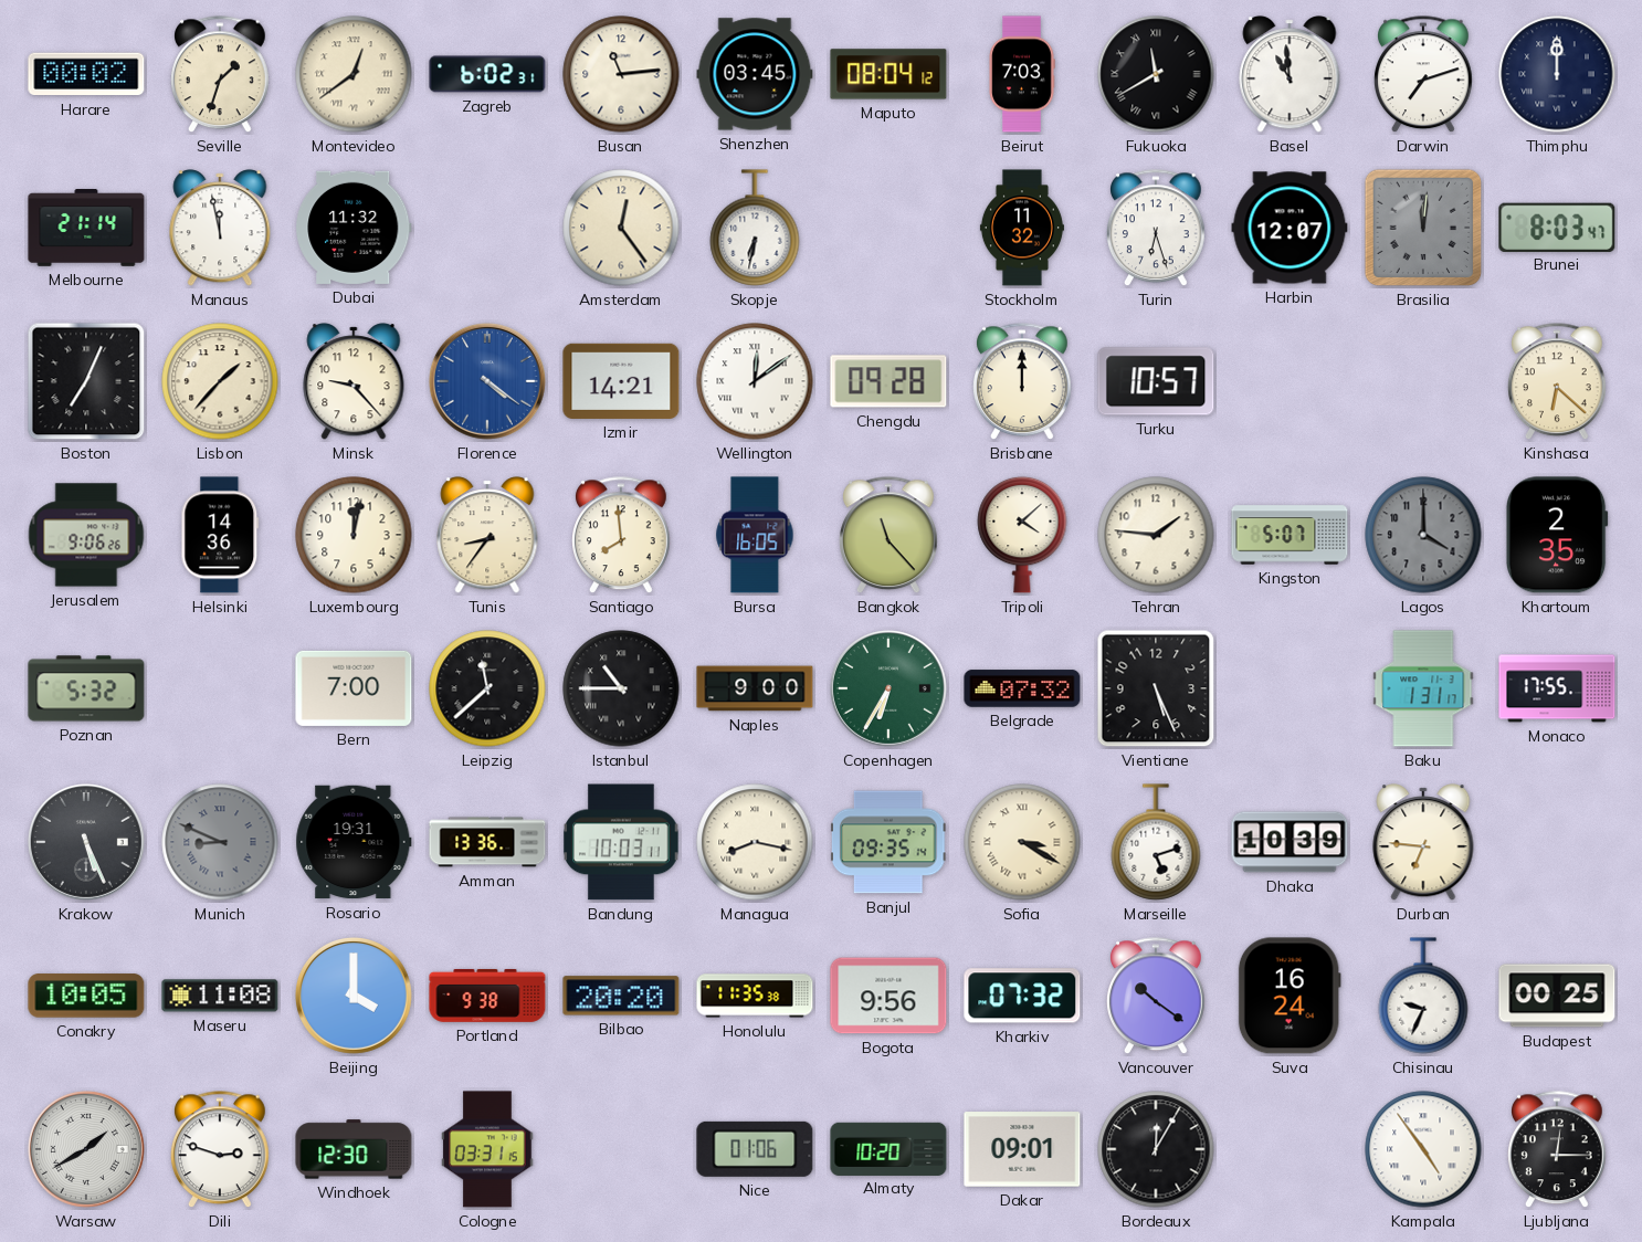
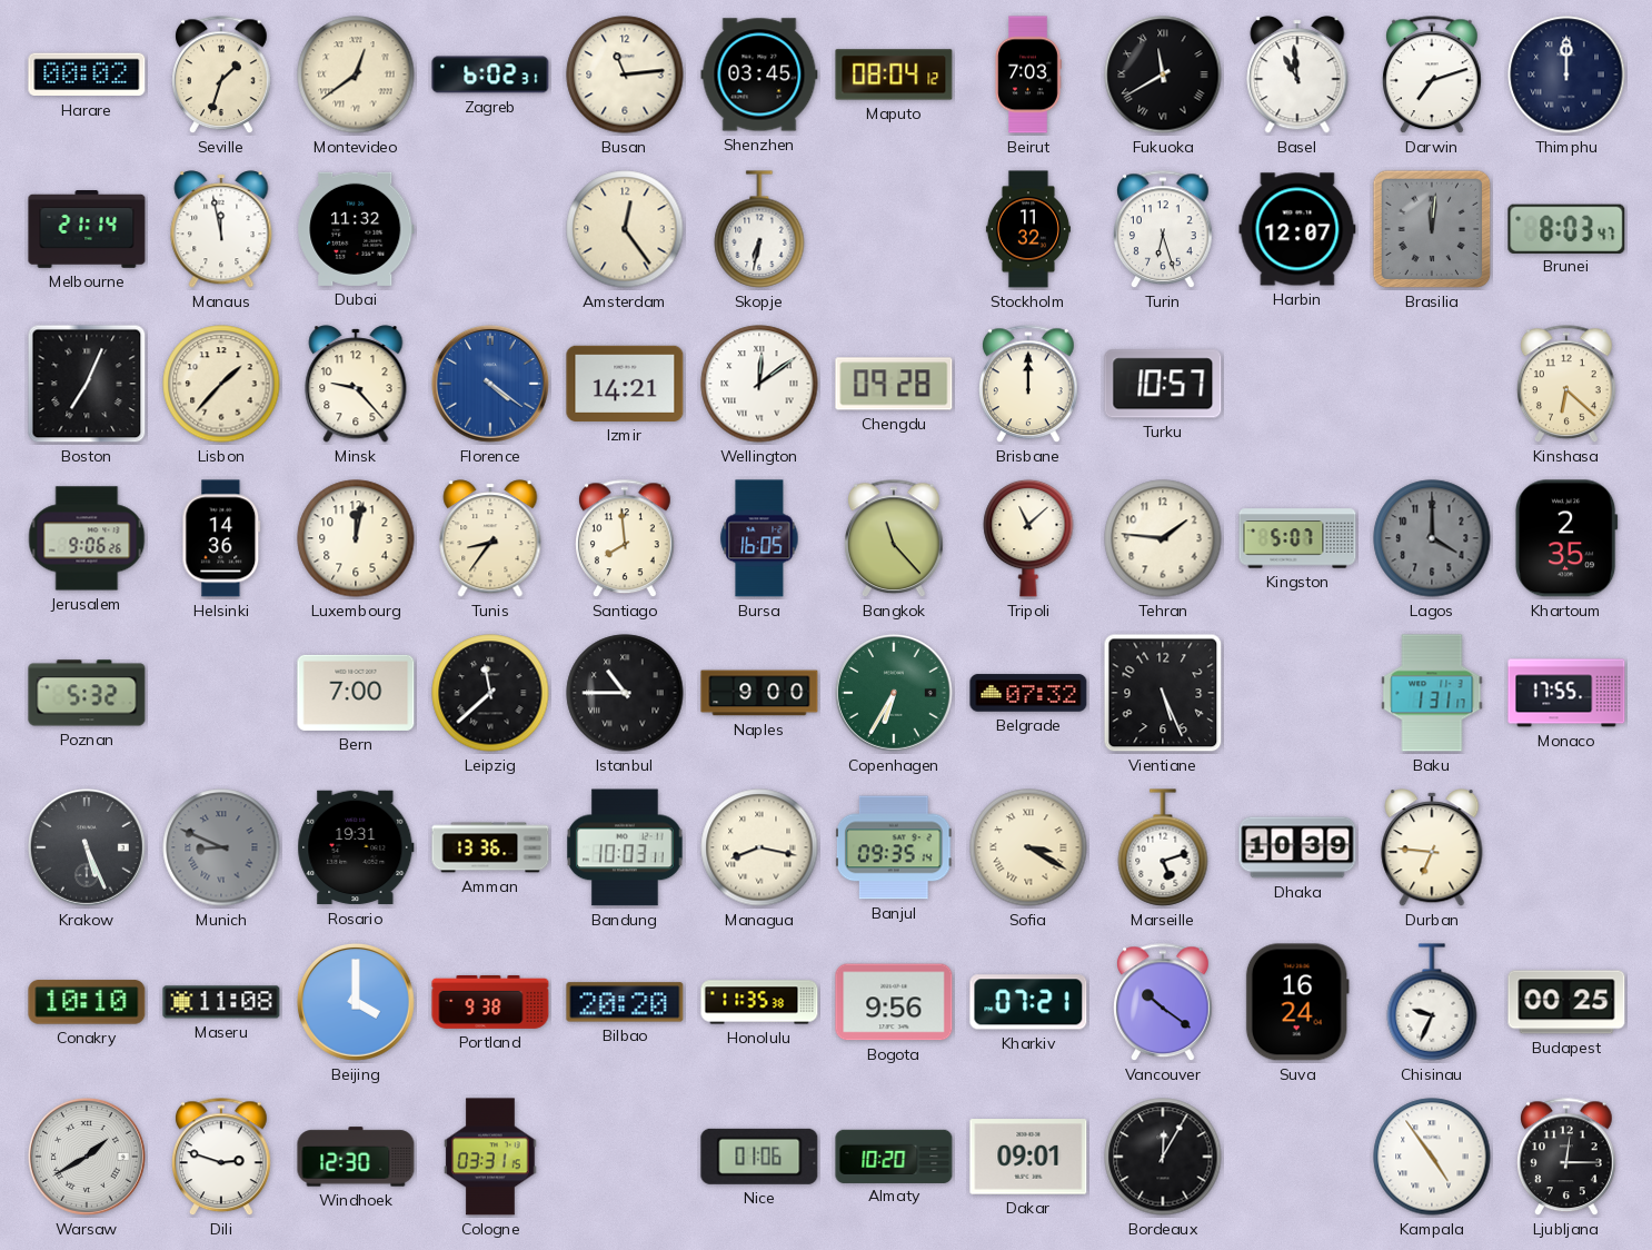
Tripoli: 4:08 -> 11:08 (1028, 538)
Conakry: 10:05 -> 10:10 (87, 1002)
Kharkiv: 07:32 -> 07:21 (1028, 1002)
